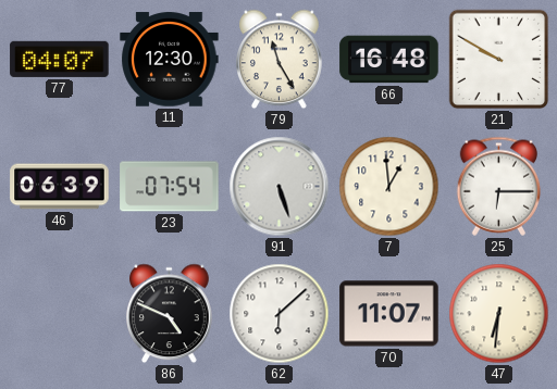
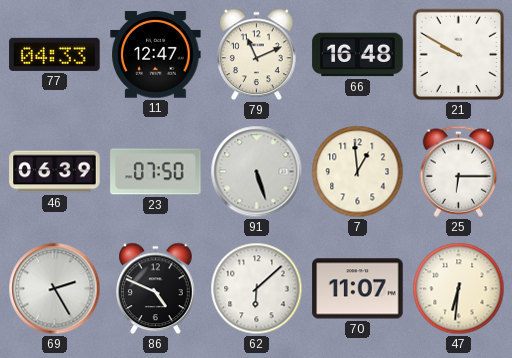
77: 04:07 -> 04:33 (55, 54)
11: 12:30 -> 12:47 (156, 55)
79: 11:25 -> 11:11 (257, 55)
23: 07:54 -> 07:50 (156, 172)
69: none -> 2:25 (55, 289)
